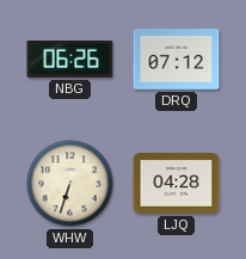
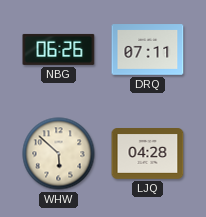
DRQ: 07:12 -> 07:11 (148, 50)
WHW: 6:33 -> 5:52 (59, 154)
